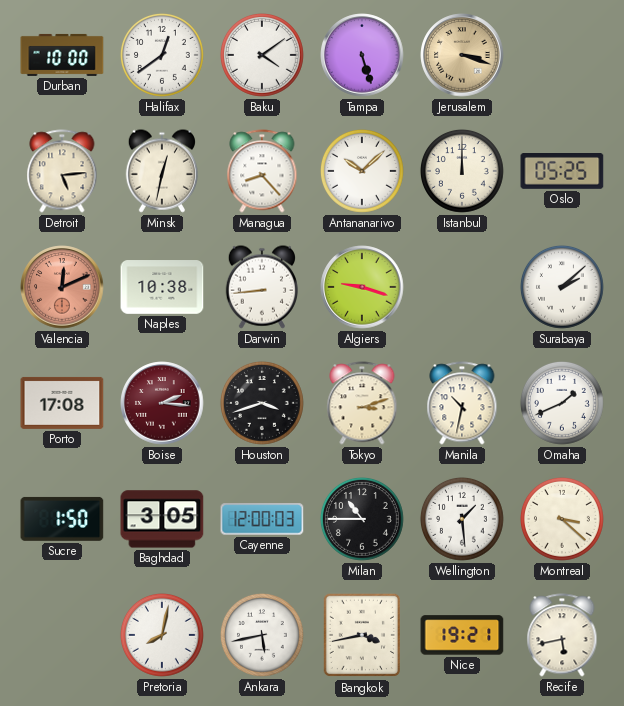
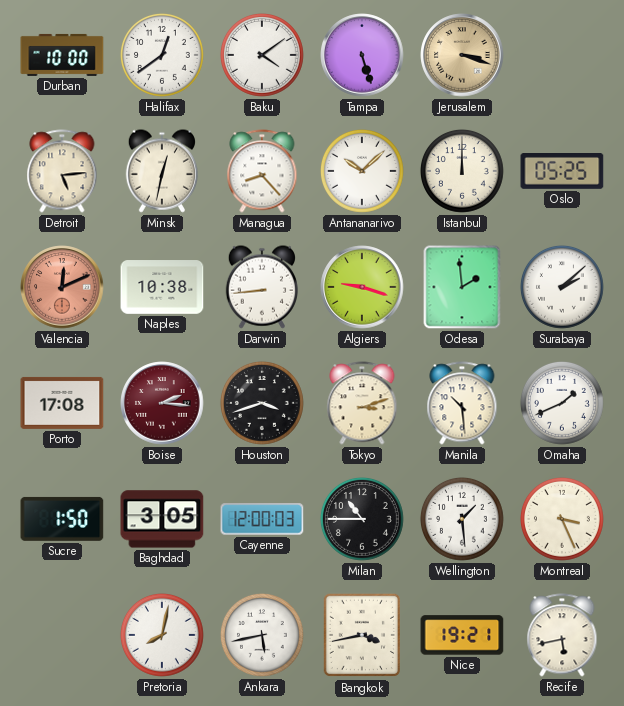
Odesa: none -> 1:59 (462, 287)
Manila: 10:32 -> 10:29 (462, 403)
Montreal: 3:22 -> 3:26 (562, 520)
